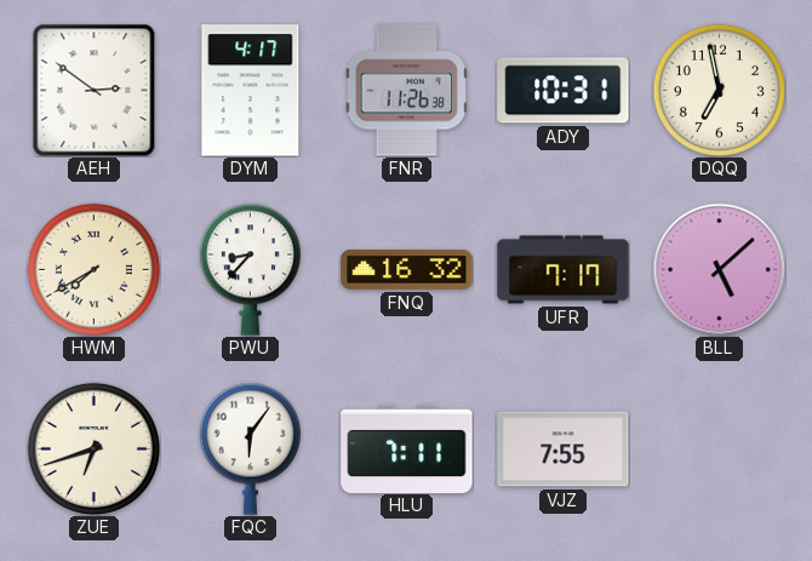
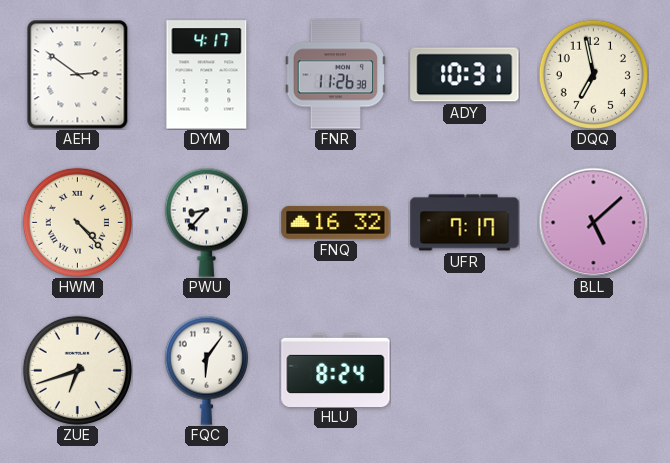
HWM: 7:40 -> 4:23 (77, 222)
HLU: 7:11 -> 8:24 (336, 370)
VJZ: 7:55 -> none (564, 450)
